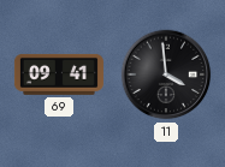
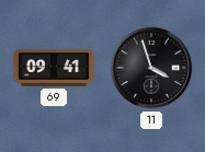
11: 3:59 -> 3:57 (151, 68)
